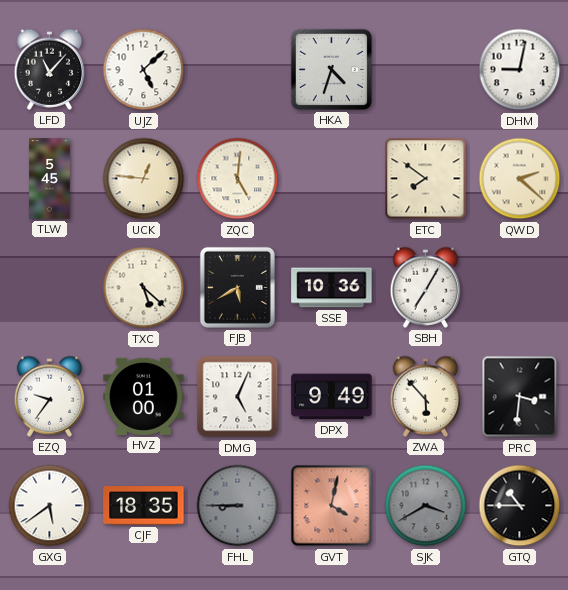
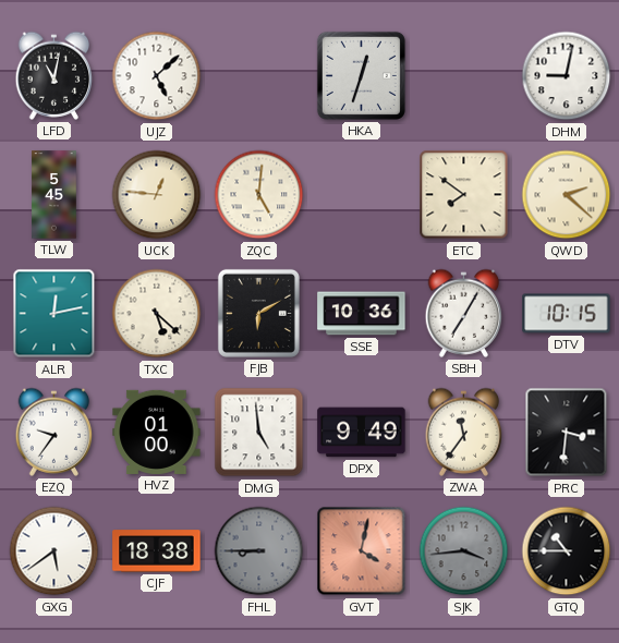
LFD: 11:07 -> 11:02 (54, 75)
HKA: 4:33 -> 12:33 (361, 75)
ALR: none -> 12:13 (54, 314)
FJB: 5:40 -> 6:10 (258, 313)
DTV: none -> 10:15 (567, 314)
DMG: 5:04 -> 4:59 (259, 433)
ZWA: 5:53 -> 11:36 (464, 432)
CJF: 18:35 -> 18:38 (157, 551)
SJK: 3:40 -> 3:44 (464, 551)
